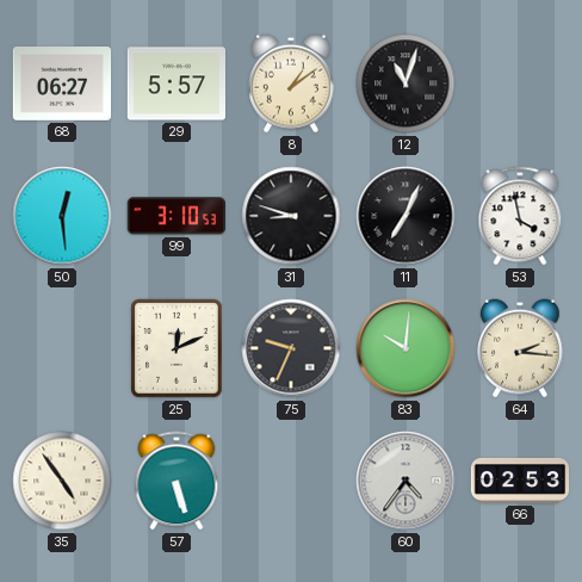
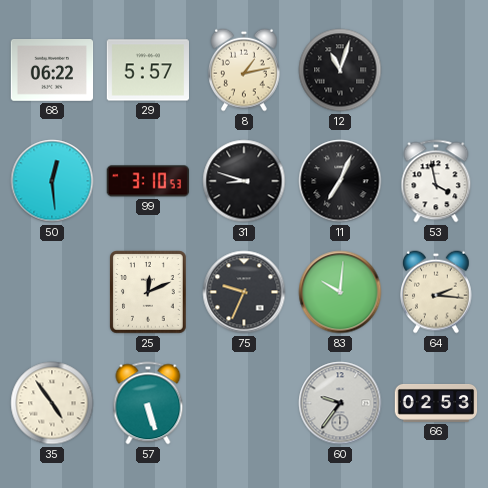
68: 06:27 -> 06:22 (52, 71)
8: 1:09 -> 1:13 (245, 70)
60: 4:36 -> 9:36 (340, 403)
